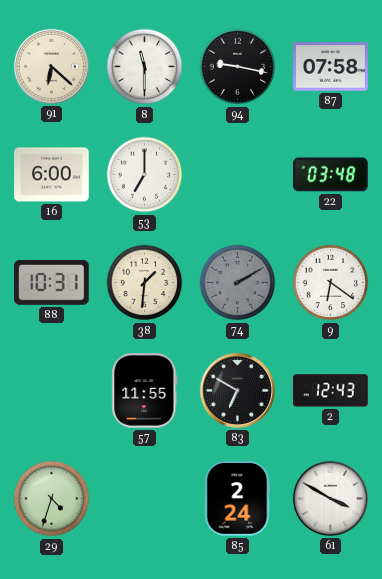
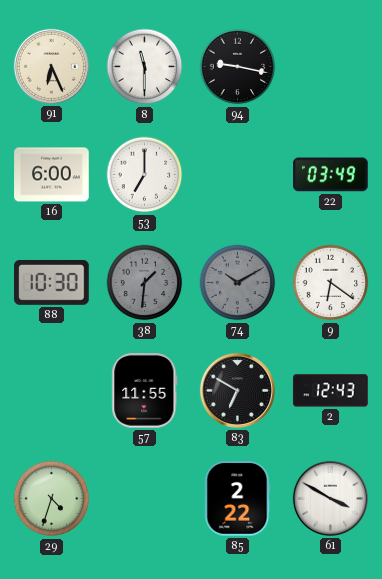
91: 6:22 -> 6:26 (51, 66)
87: 07:58 -> none (331, 67)
22: 03:48 -> 03:49 (331, 175)
88: 10:31 -> 10:30 (52, 283)
38 dial: cream -> grey (145, 283)
74: 2:10 -> 10:10 (238, 283)
85: 2:24 -> 2:22 (237, 499)
